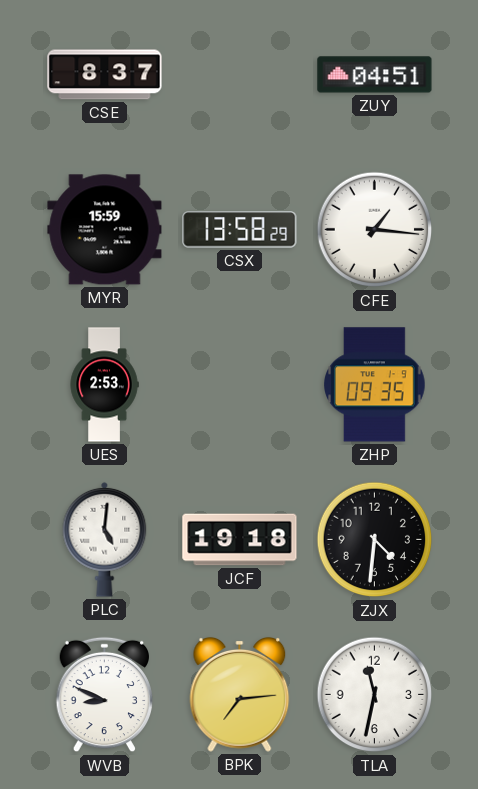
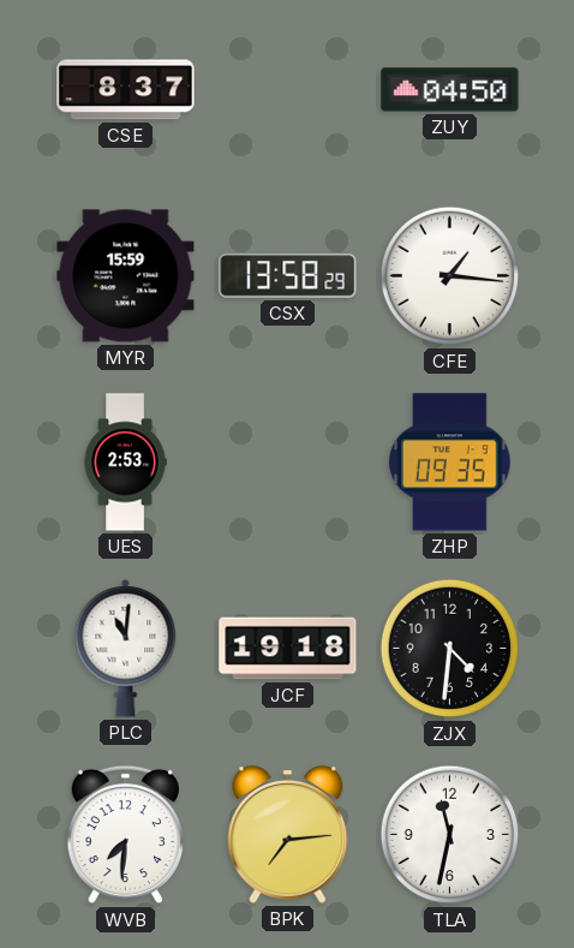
ZUY: 04:51 -> 04:50 (450, 90)
PLC: 5:01 -> 11:01 (126, 648)
WVB: 8:49 -> 7:31 (126, 835)
